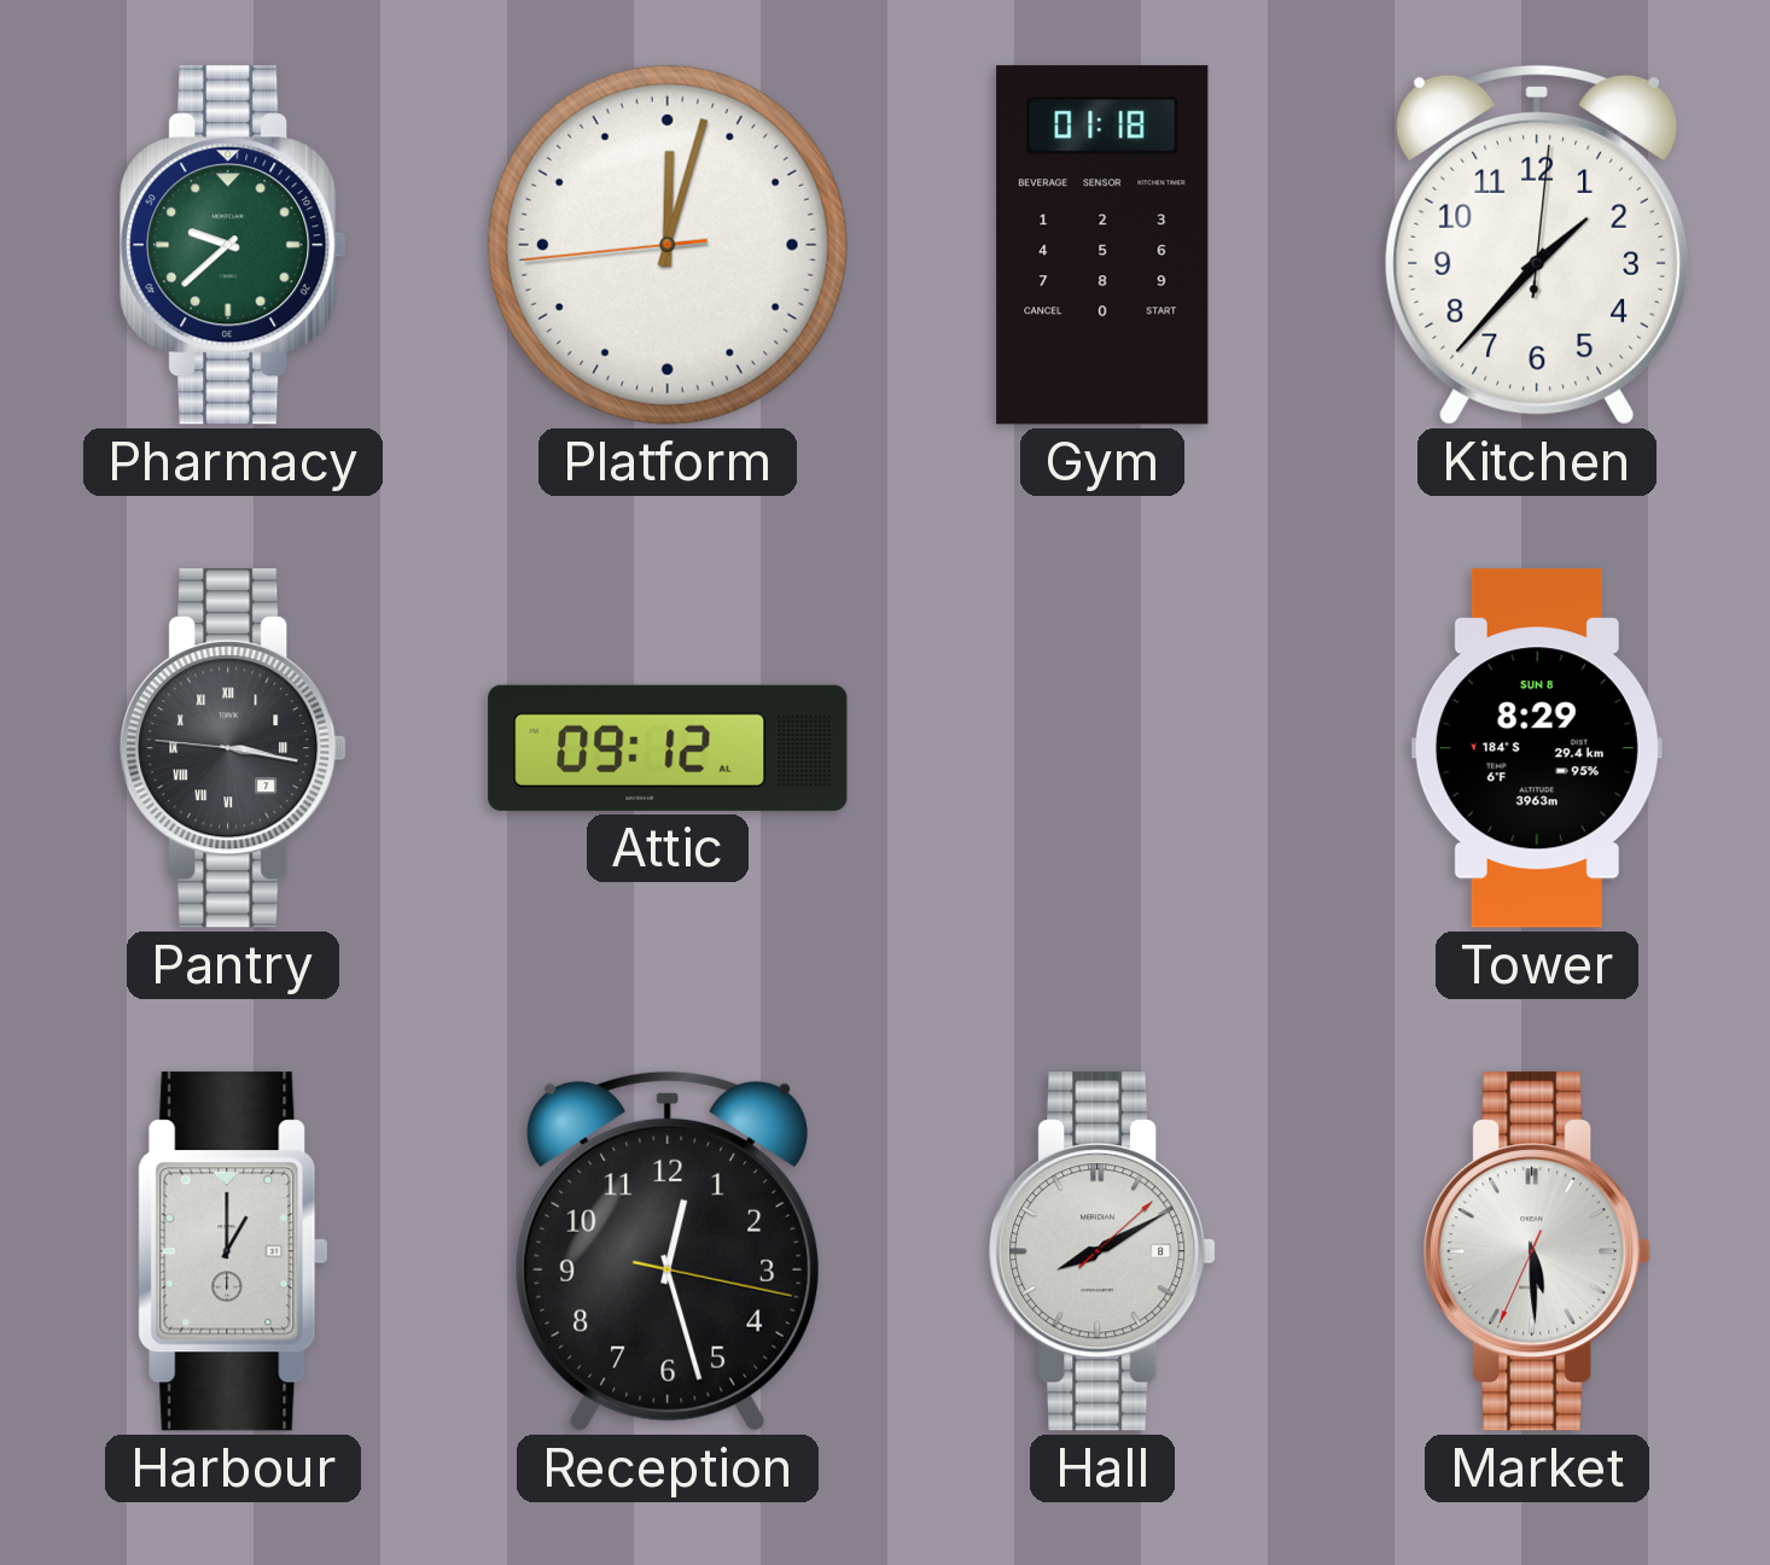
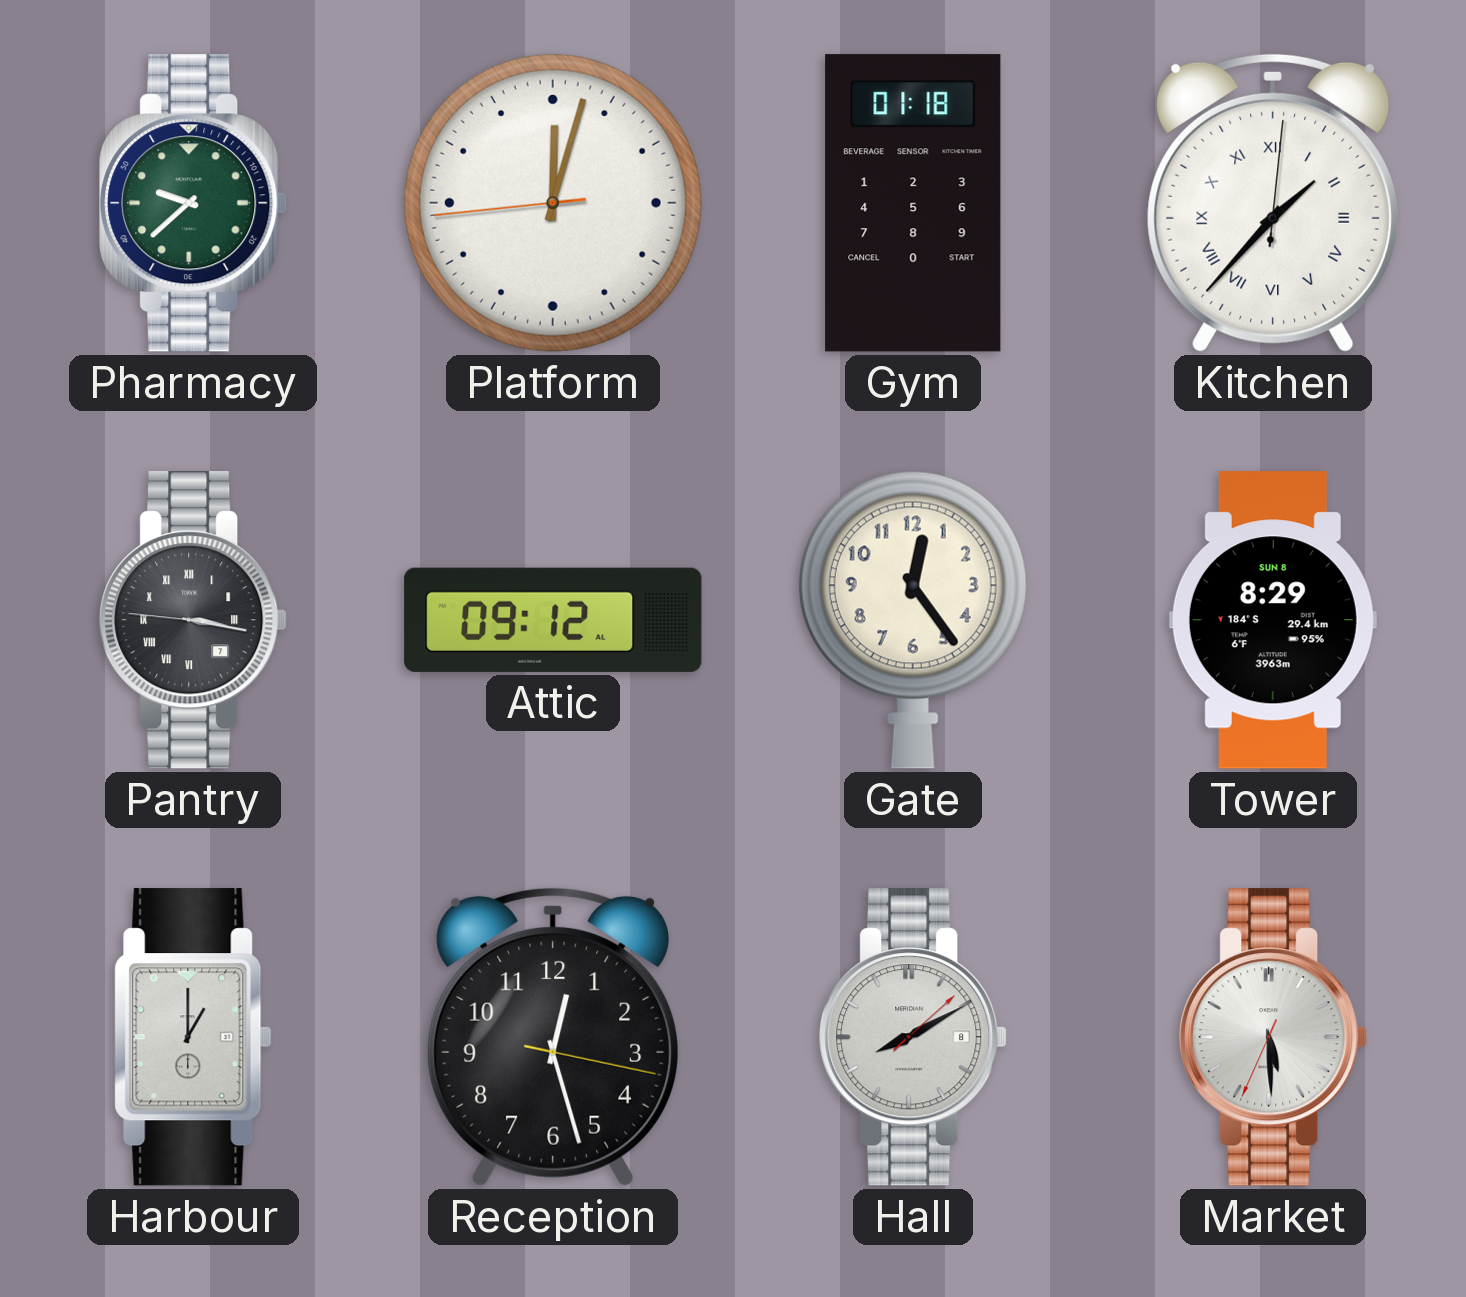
Kitchen numerals: Arabic -> Roman (1272, 203)
Gate: none -> 12:24 (913, 620)
